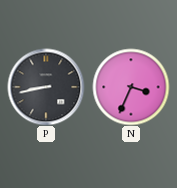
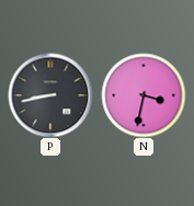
N: 3:34 -> 3:32 (144, 95)
